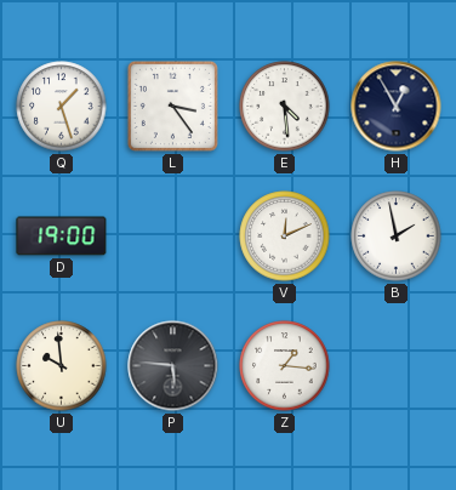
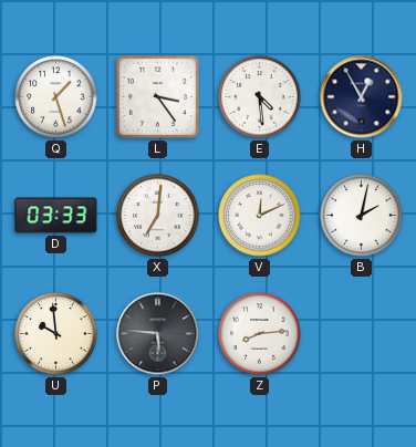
D: 19:00 -> 03:33 (56, 216)
X: none -> 7:01 (158, 216)
B: 1:58 -> 2:02 (362, 216)
Z: 1:16 -> 8:14 (260, 334)
